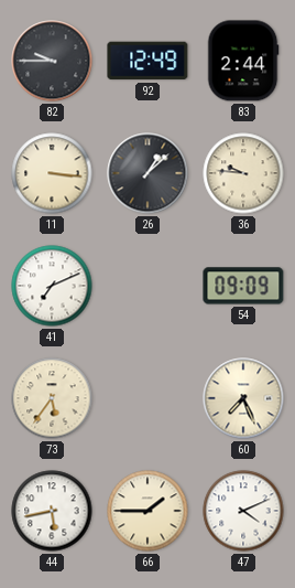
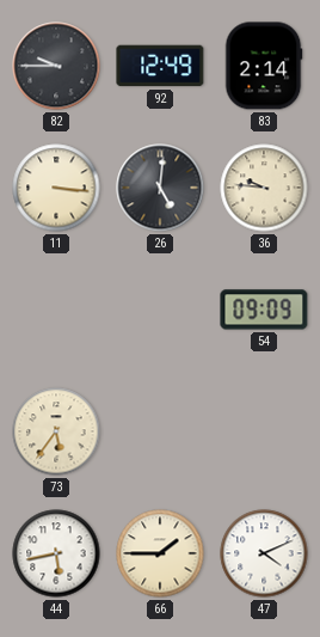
83: 2:44 -> 2:14 (264, 66)
26: 1:08 -> 5:01 (160, 188)
41: 7:11 -> none (52, 286)
60: 7:26 -> none (243, 398)
